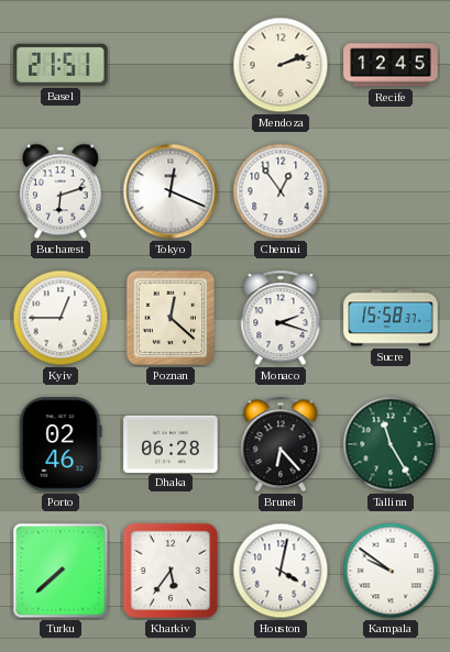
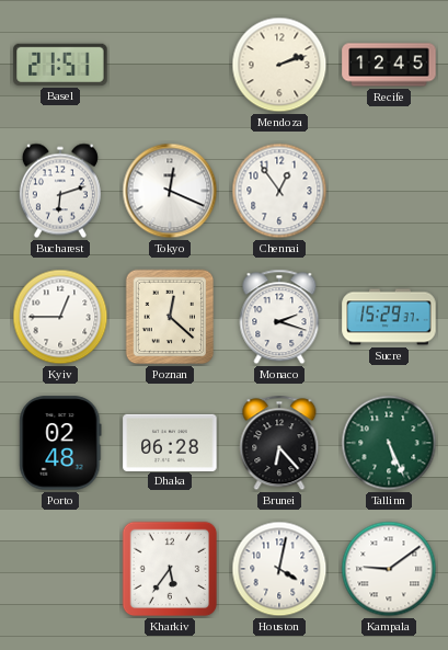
Sucre: 15:58 -> 15:29 (389, 317)
Porto: 02:46 -> 02:48 (60, 443)
Tallinn: 11:25 -> 5:26 (389, 443)
Turku: 7:38 -> none (61, 571)
Kampala: 9:51 -> 9:09 (389, 569)
